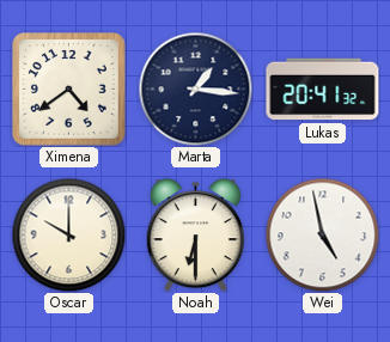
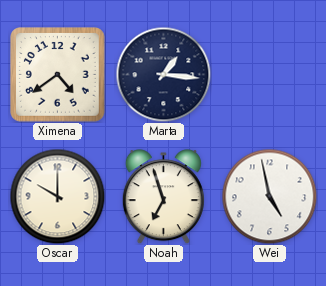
Lukas: 20:41 -> none (323, 90)
Noah: 6:30 -> 6:57 (163, 197)
